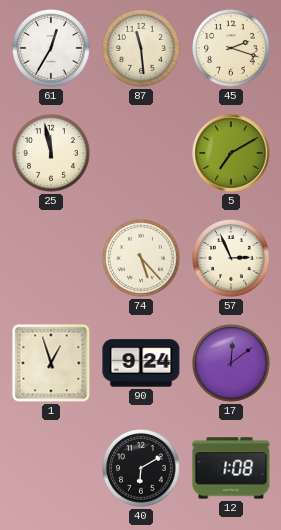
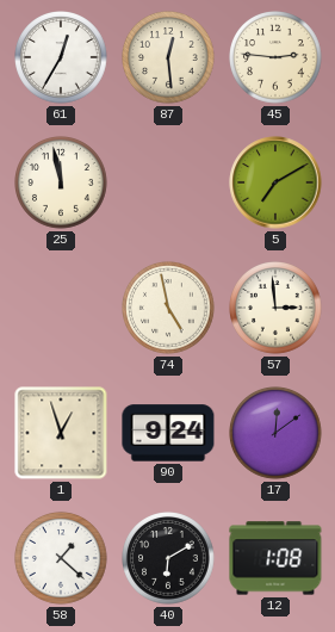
87: 11:29 -> 12:29 (169, 58)
45: 2:18 -> 2:46 (277, 58)
74: 5:23 -> 4:58 (169, 309)
57: 2:56 -> 2:59 (277, 309)
58: none -> 1:22 (62, 559)
